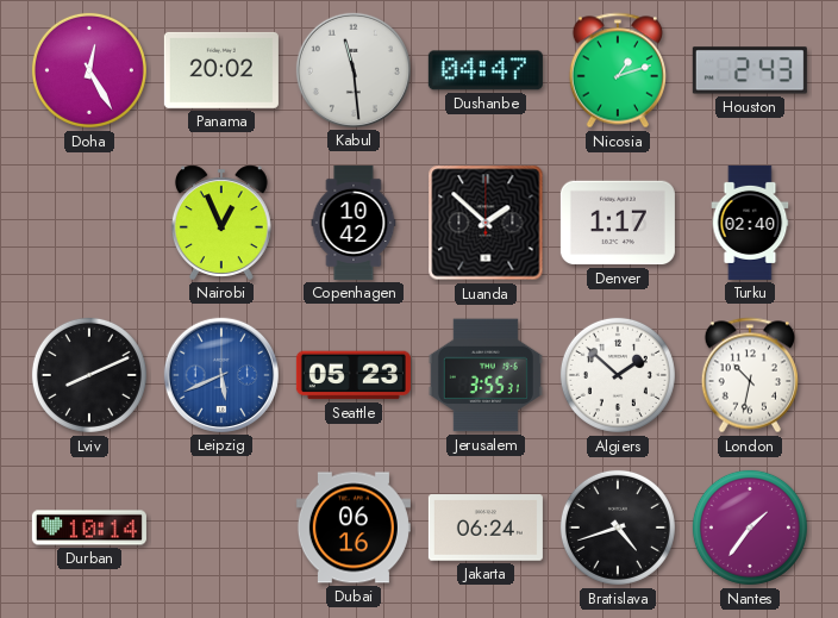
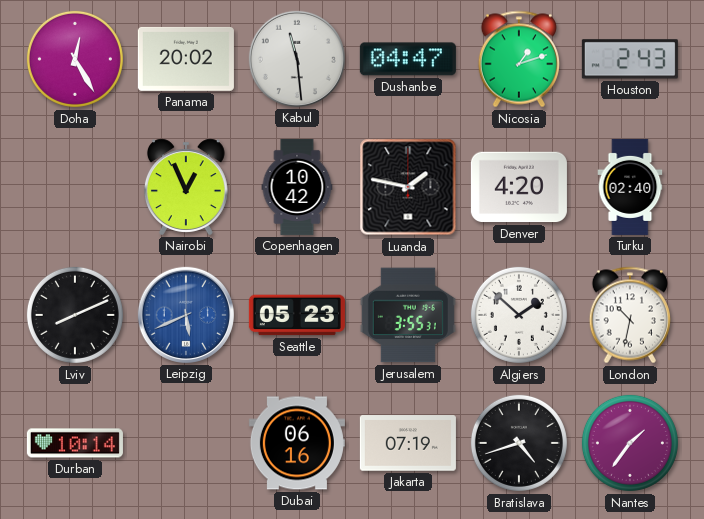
Luanda: 1:52 -> 1:47 (408, 187)
Denver: 1:17 -> 4:20 (519, 187)
Jakarta: 06:24 -> 07:19 (408, 443)
